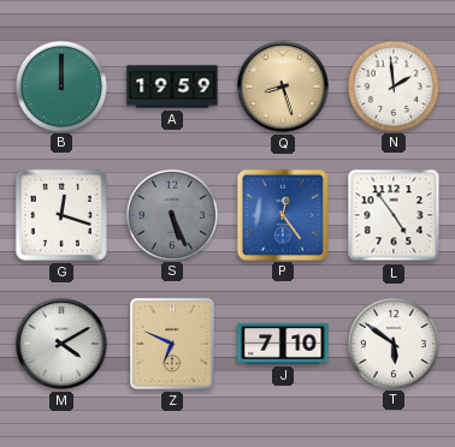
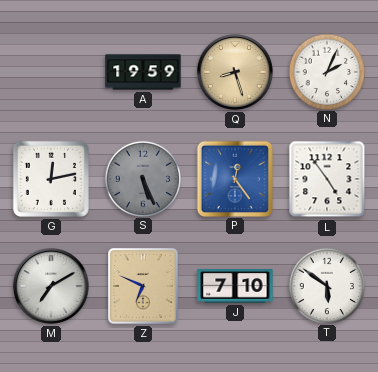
B: 12:00 -> none (60, 85)
N: 1:59 -> 2:04 (326, 71)
G: 12:18 -> 12:13 (51, 179)
M: 4:10 -> 7:10 (51, 286)
